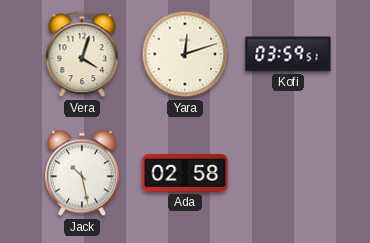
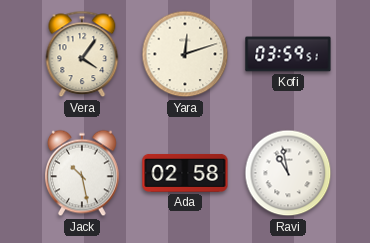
Vera: 4:03 -> 4:06 (82, 54)
Ravi: none -> 10:58 (288, 173)
